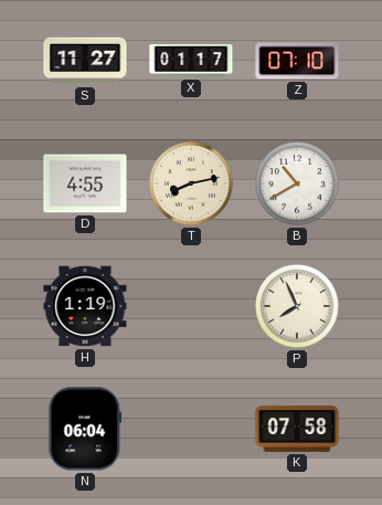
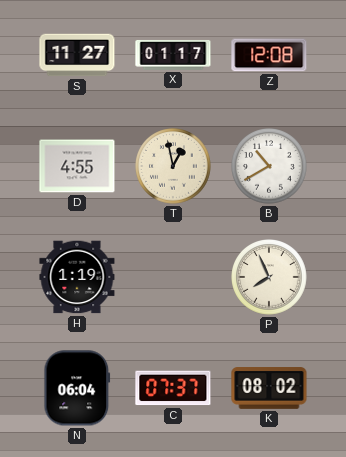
Z: 07:10 -> 12:08 (269, 55)
T: 8:13 -> 12:58 (174, 167)
C: none -> 07:37 (173, 388)
K: 07:58 -> 08:02 (269, 388)
